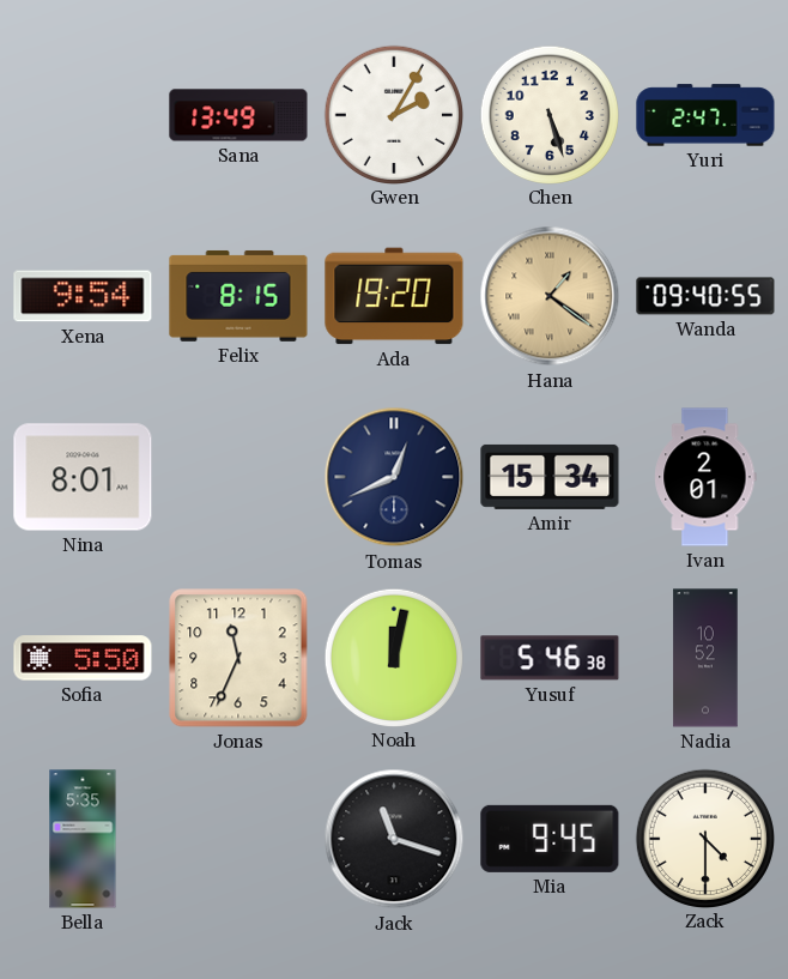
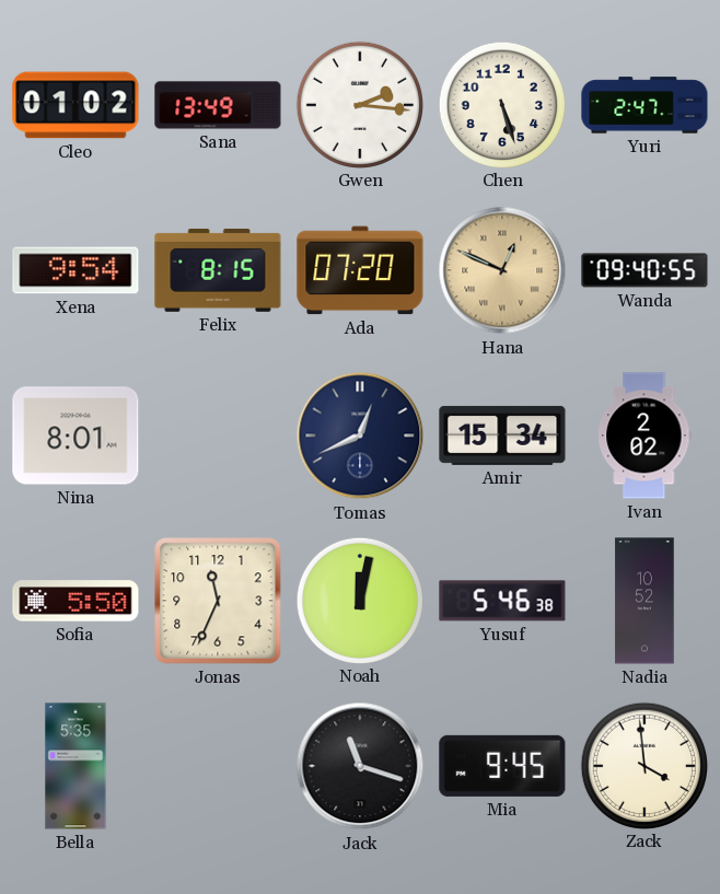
Cleo: none -> 01:02 (76, 105)
Gwen: 2:05 -> 2:16 (359, 104)
Ada: 19:20 -> 07:20 (360, 270)
Hana: 1:21 -> 12:49 (502, 270)
Ivan: 2:01 -> 2:02 (644, 436)
Zack: 4:30 -> 3:59 (643, 765)
